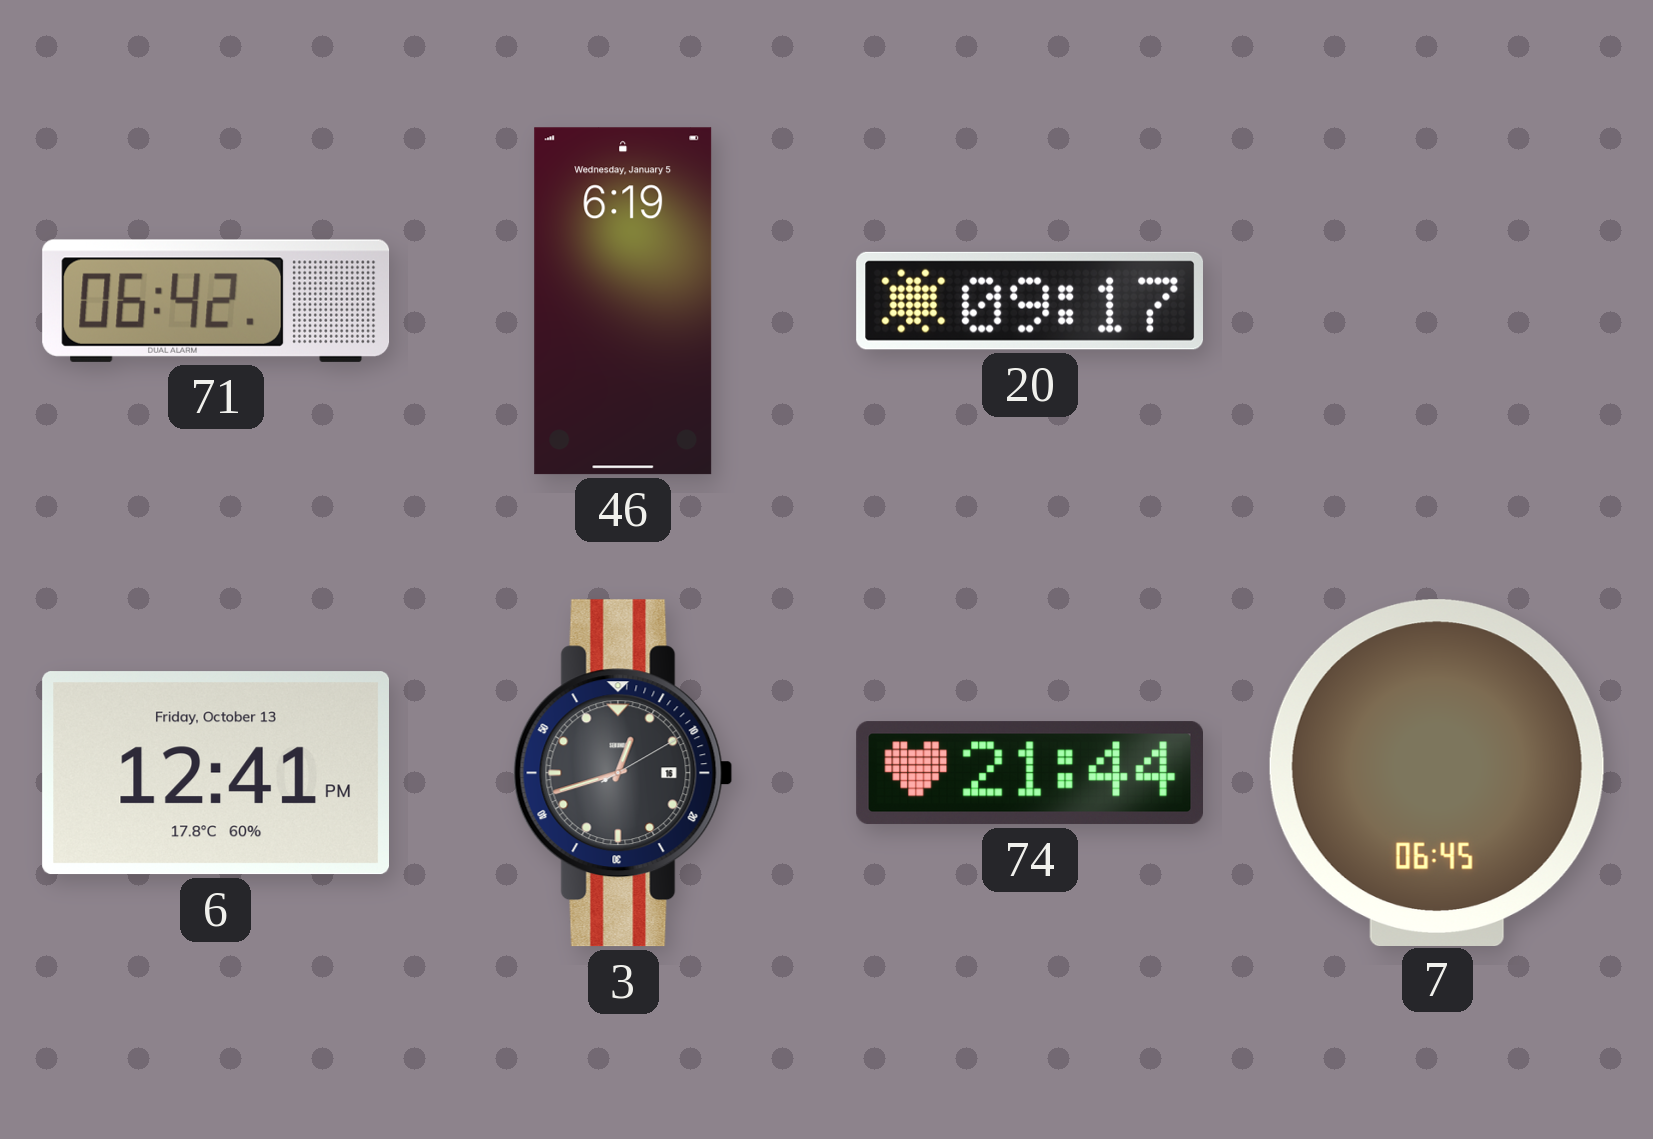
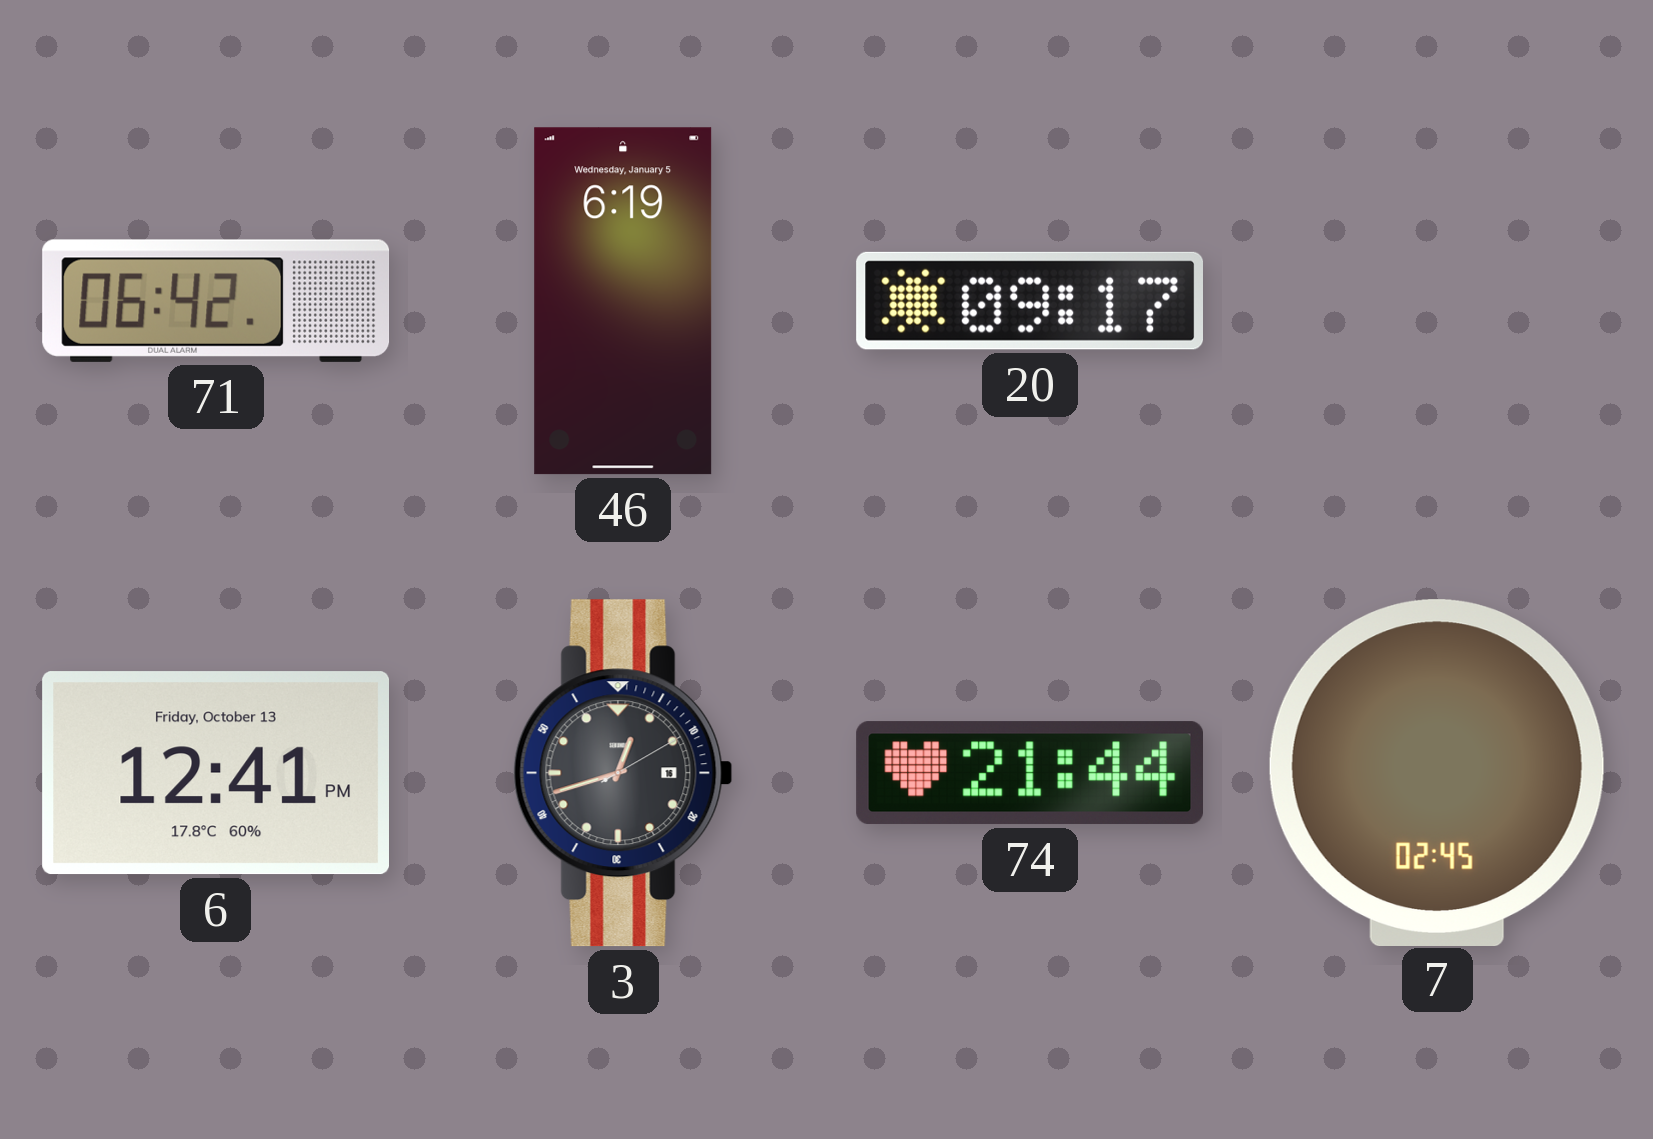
7: 06:45 -> 02:45 (1437, 772)
